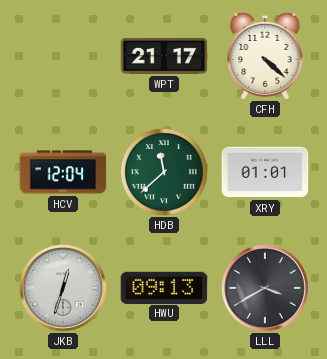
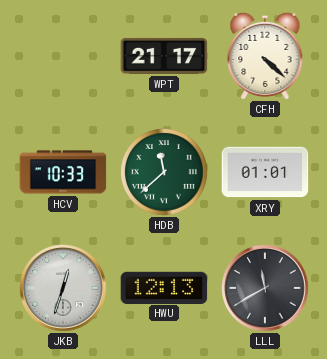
HCV: 12:04 -> 10:33 (63, 172)
HWU: 09:13 -> 12:13 (164, 287)
LLL: 3:40 -> 11:40 (265, 288)
